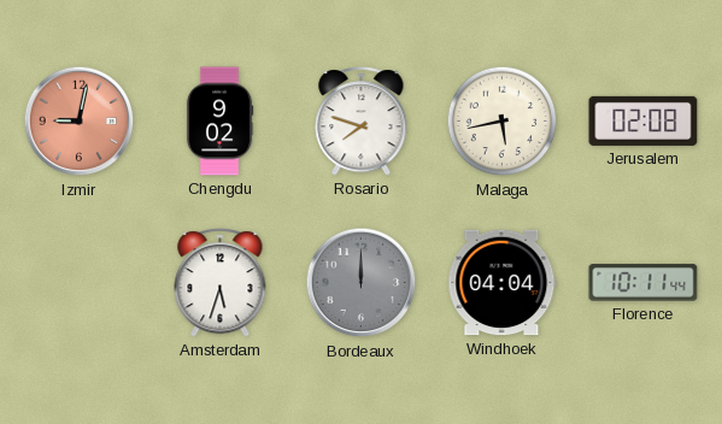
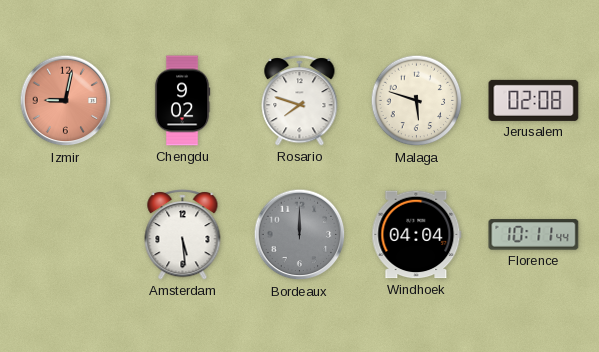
Malaga: 5:43 -> 5:48 (417, 101)
Amsterdam: 5:33 -> 5:29 (183, 235)
